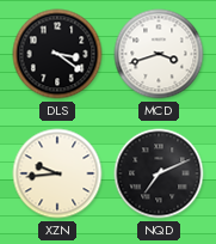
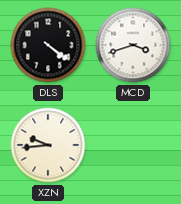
DLS: 3:21 -> 4:21 (48, 45)
NQD: 7:11 -> none (159, 173)
